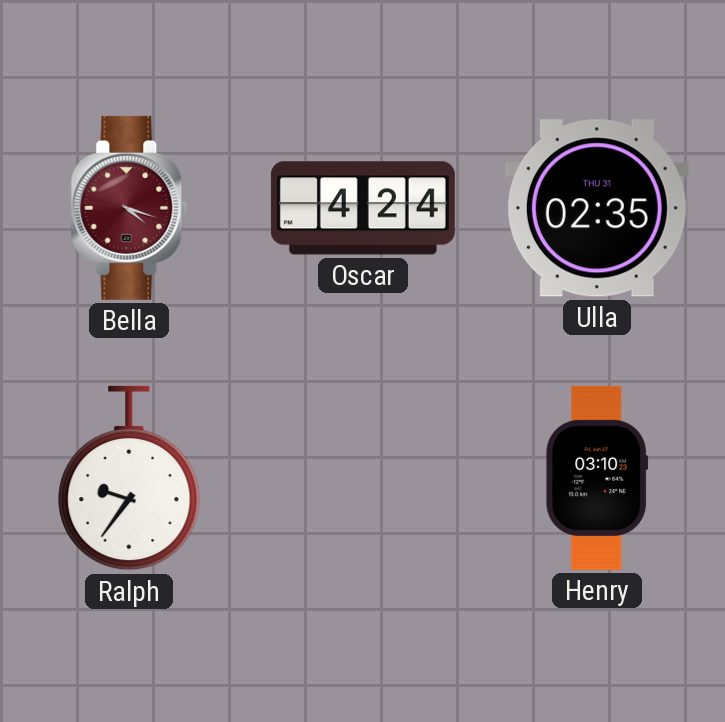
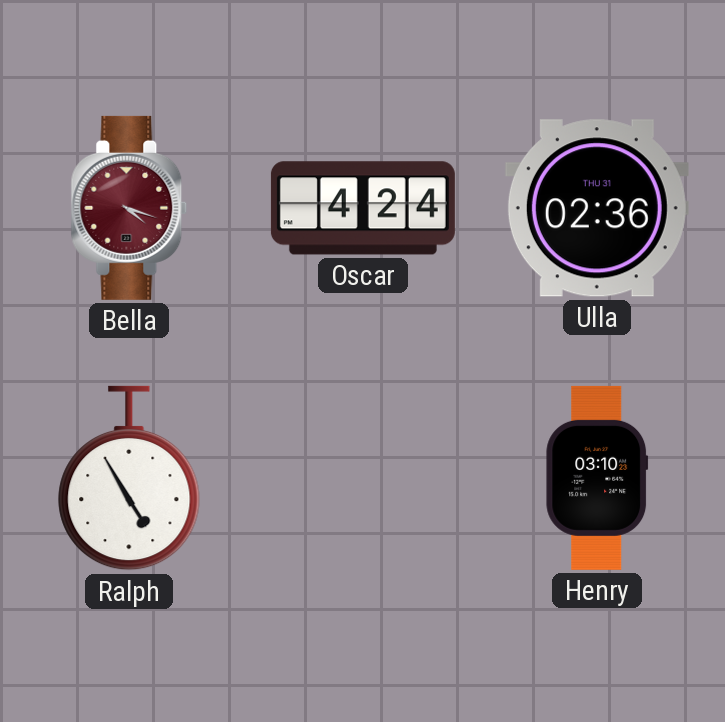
Ulla: 02:35 -> 02:36 (597, 208)
Ralph: 9:36 -> 4:55 (129, 478)
